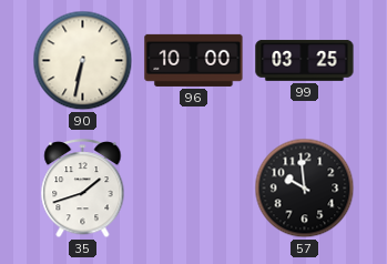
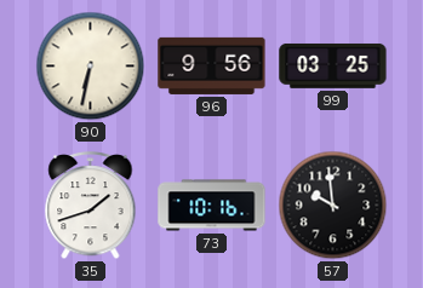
96: 10:00 -> 9:56 (212, 65)
73: none -> 10:16 (212, 206)
